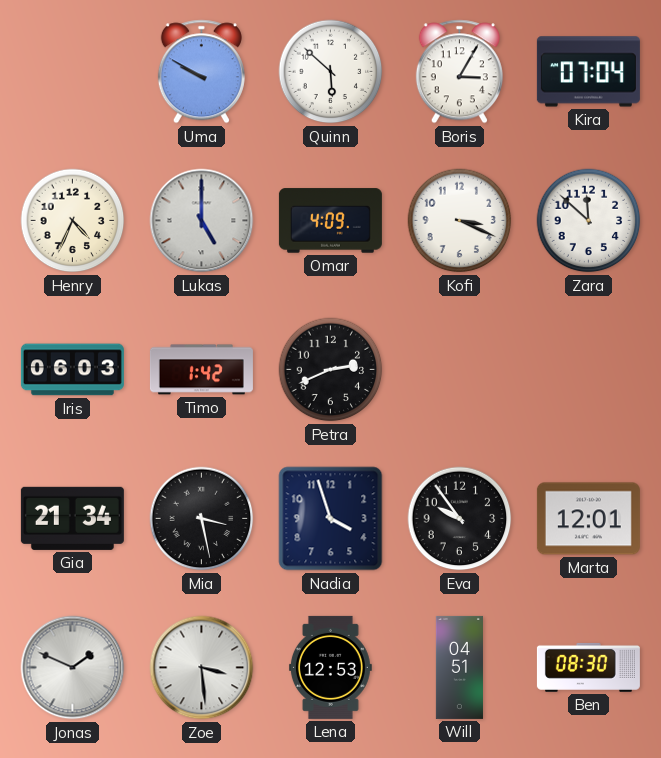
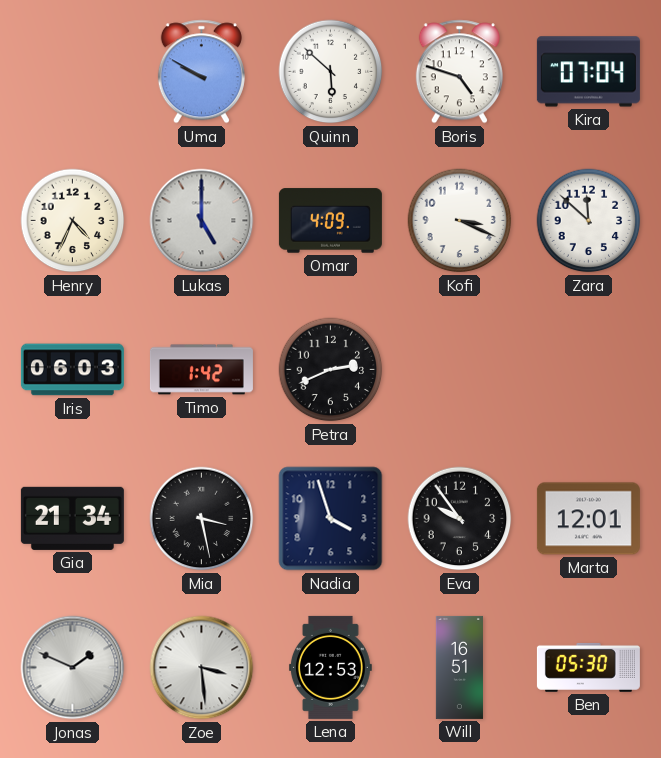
Boris: 3:05 -> 4:48 (459, 72)
Will: 04:51 -> 16:51 (459, 667)
Ben: 08:30 -> 05:30 (588, 667)
